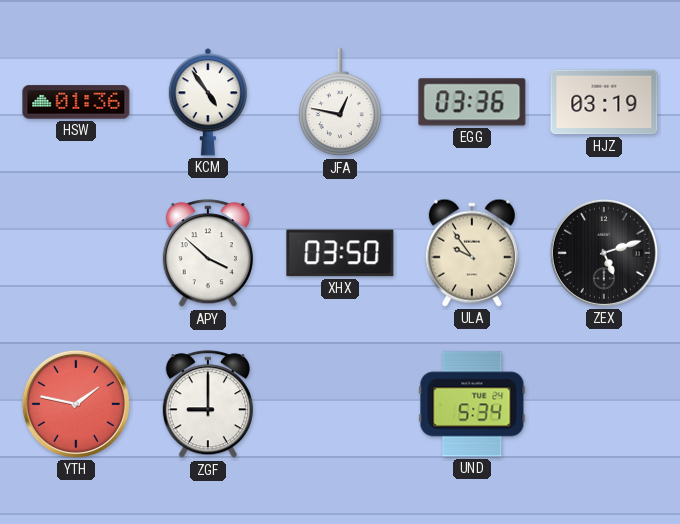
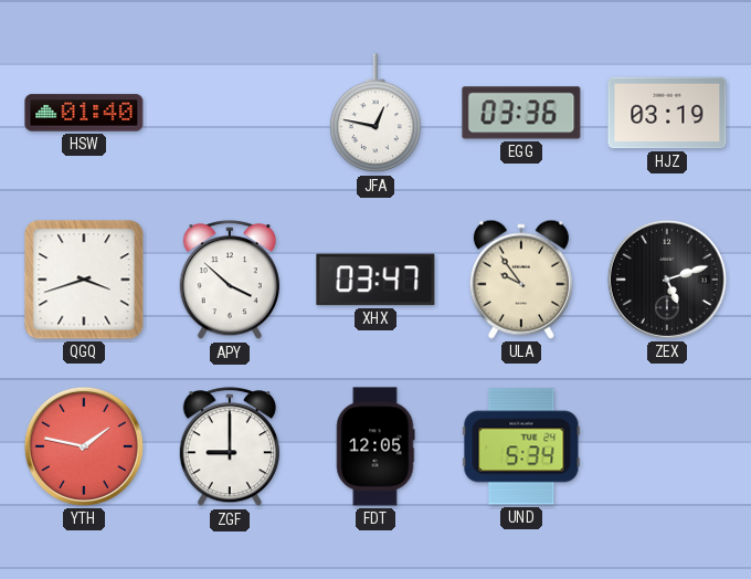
HSW: 01:36 -> 01:40 (84, 113)
KCM: 4:54 -> none (207, 102)
QGQ: none -> 3:42 (84, 280)
XHX: 03:50 -> 03:47 (375, 280)
FDT: none -> 12:05 (375, 446)
